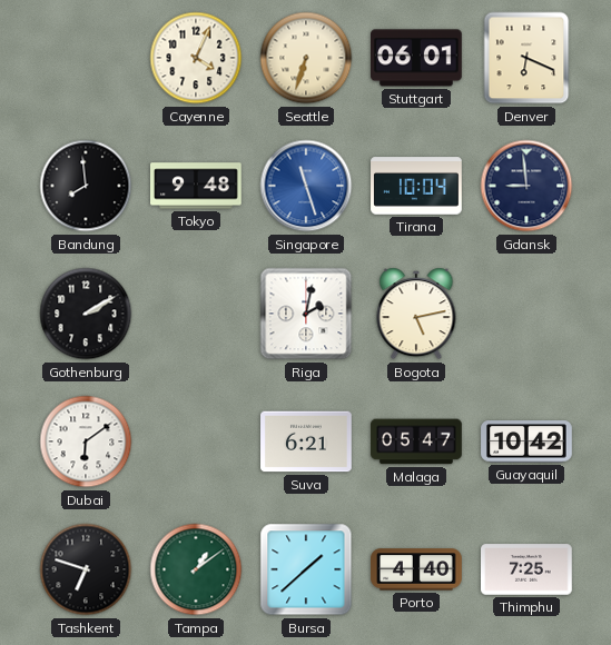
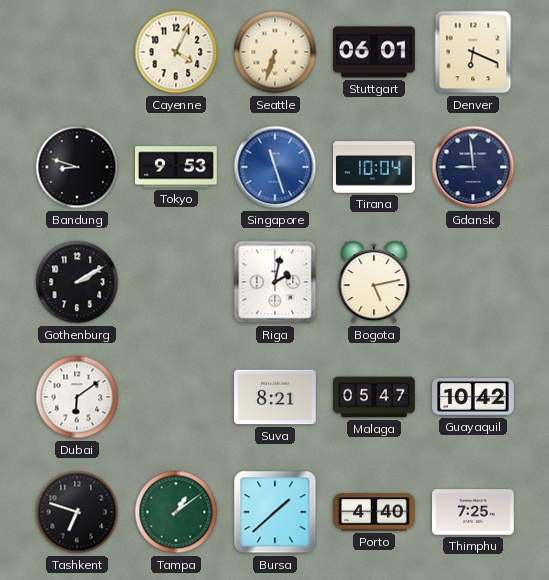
Bandung: 7:59 -> 8:48 (77, 167)
Tokyo: 9:48 -> 9:53 (177, 167)
Suva: 6:21 -> 8:21 (275, 397)
